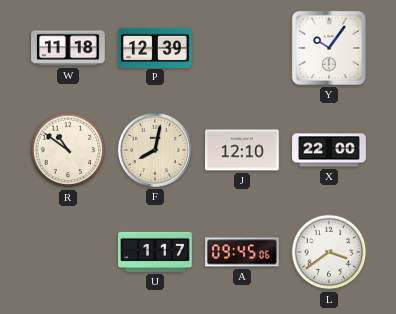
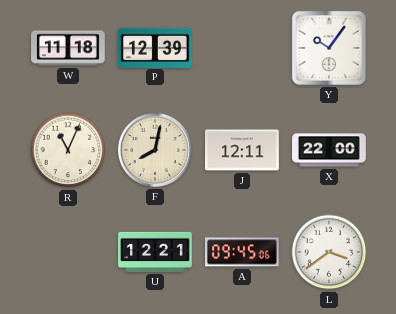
R: 10:51 -> 11:04 (68, 150)
J: 12:10 -> 12:11 (243, 150)
U: 1:17 -> 12:21 (155, 252)
